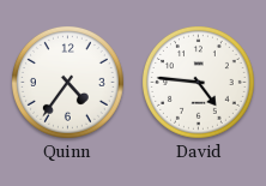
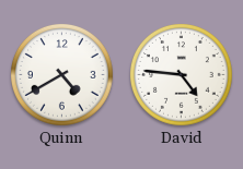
Quinn: 4:36 -> 4:40 (62, 75)
